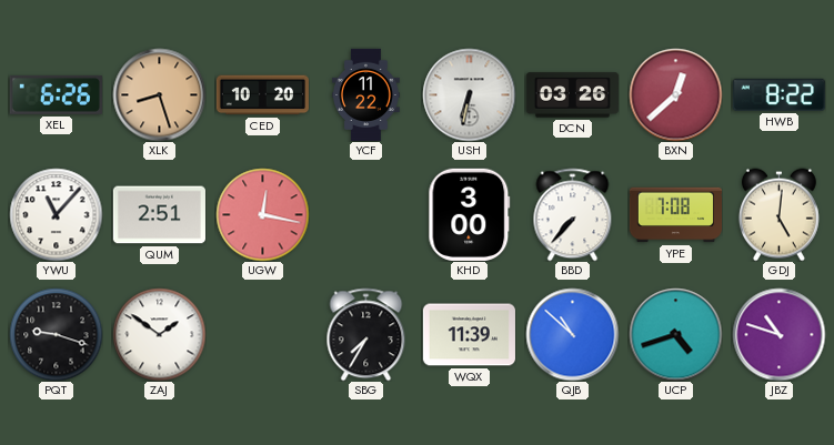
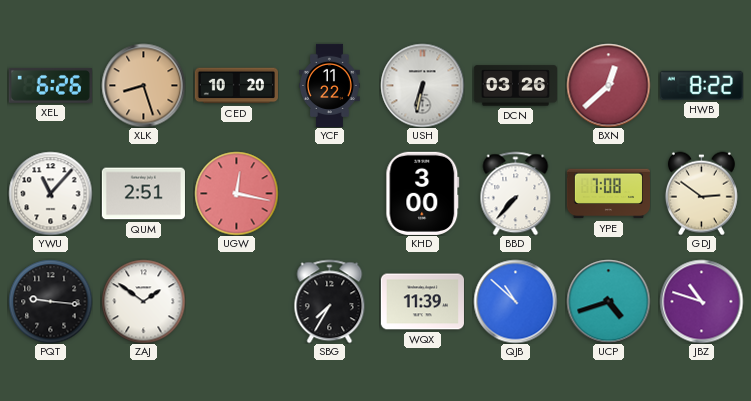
GDJ: 5:01 -> 2:51 (701, 193)
PQT: 9:18 -> 9:16 (50, 301)
